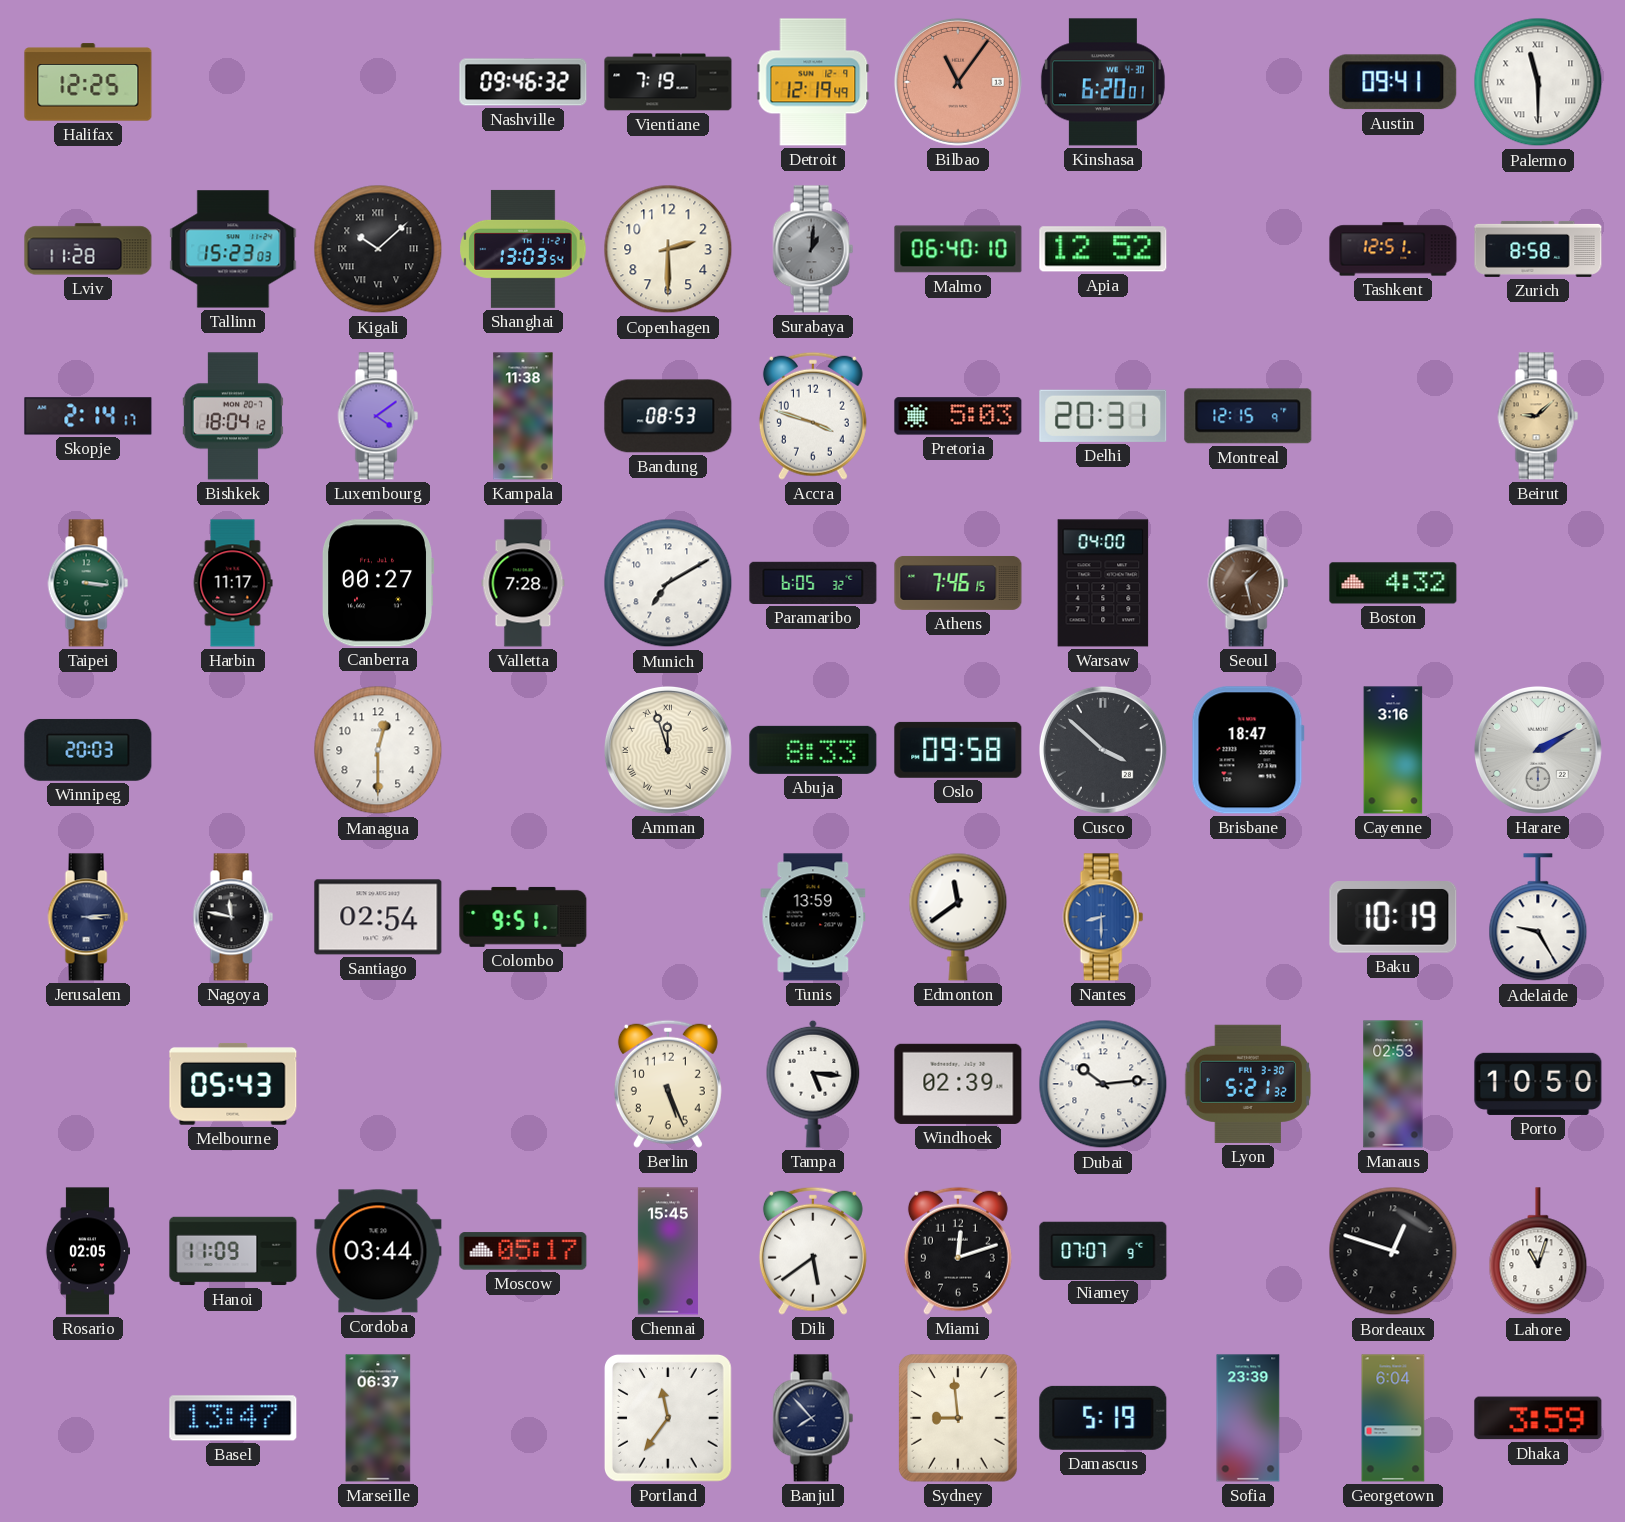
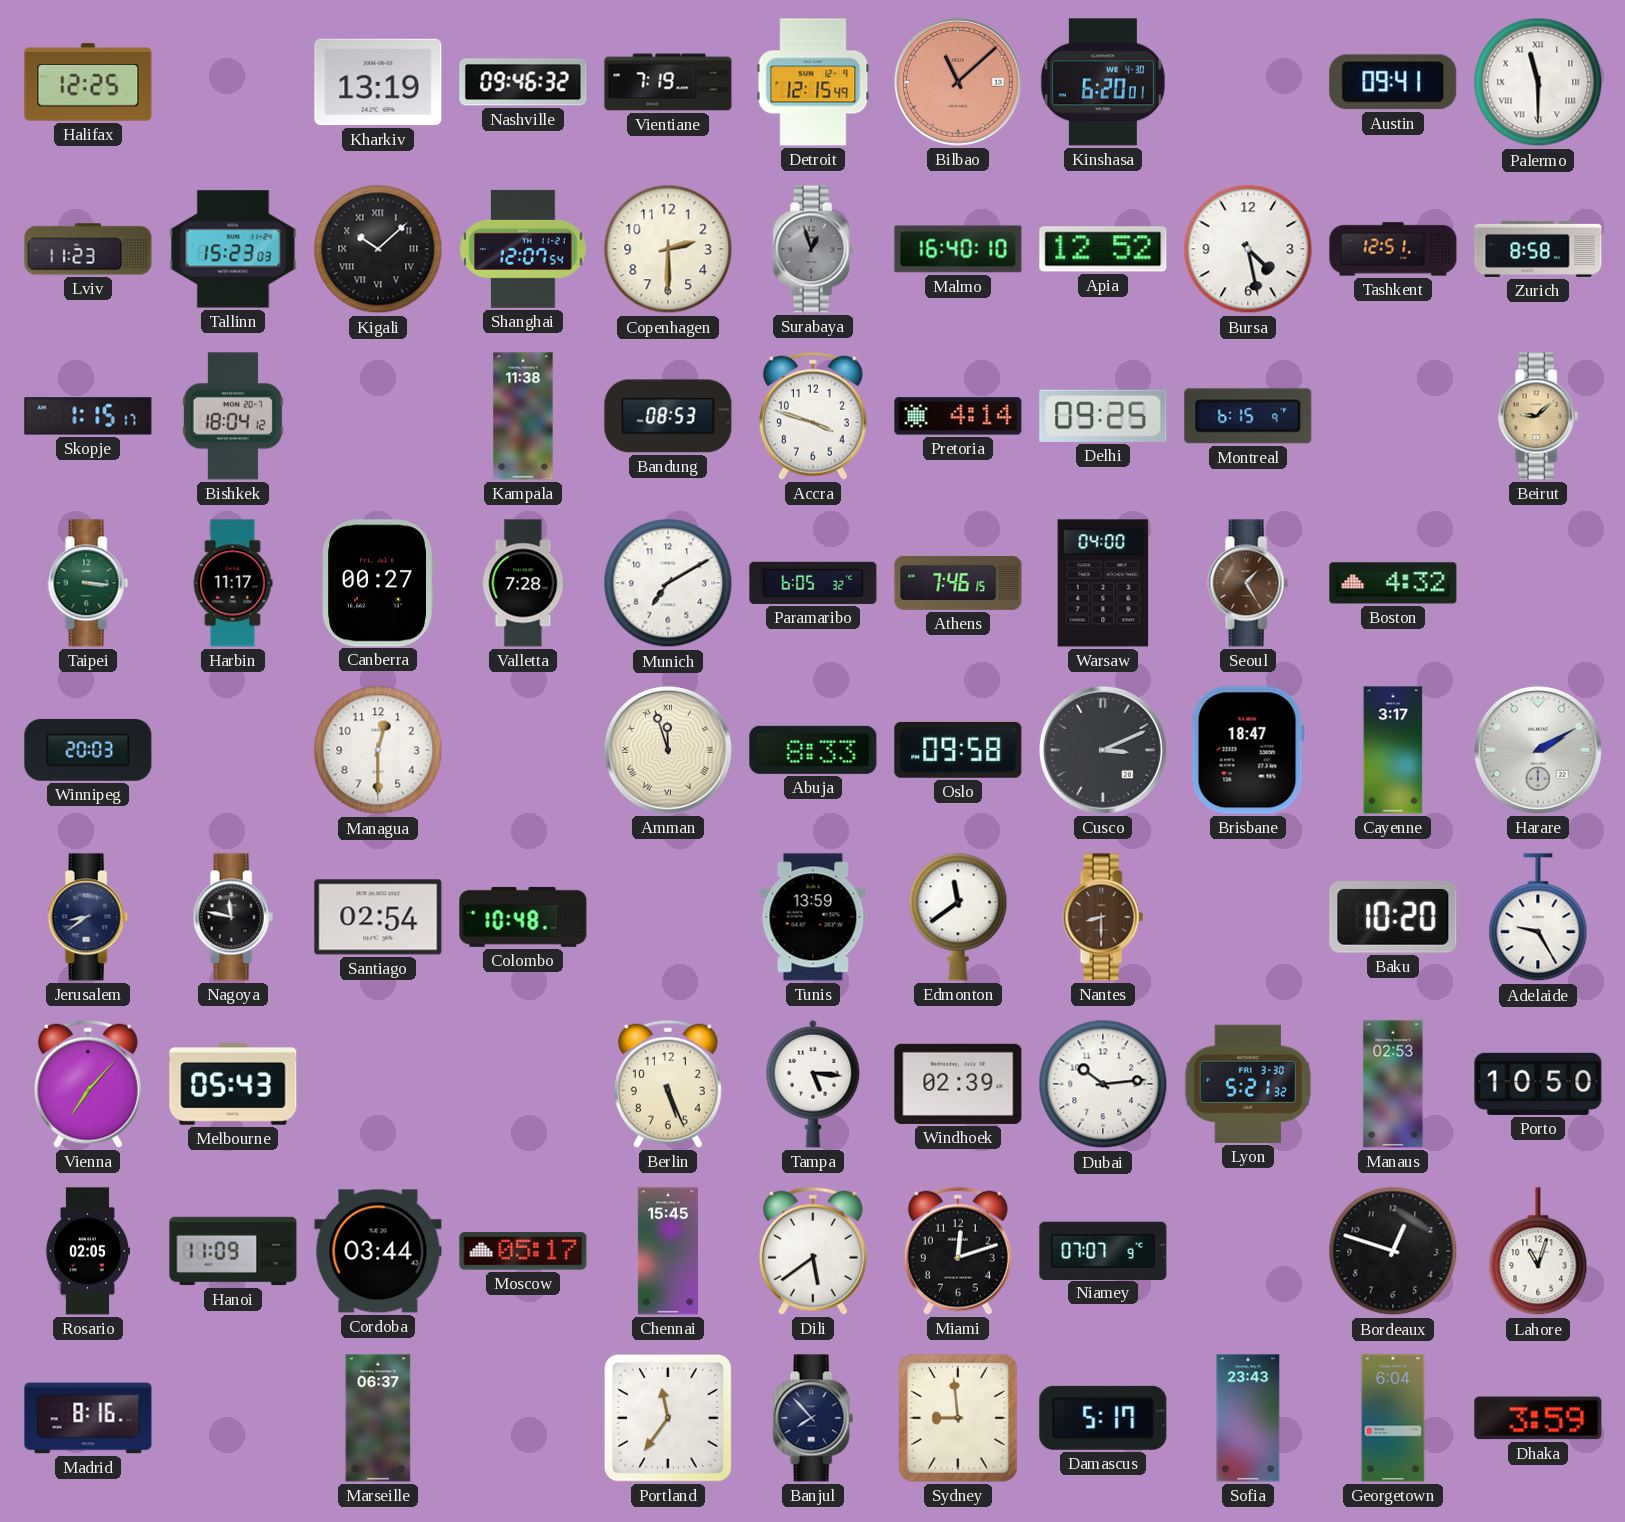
Kharkiv: none -> 13:19 (378, 82)
Detroit: 12:19 -> 12:15 (813, 82)
Bilbao: 11:06 -> 11:08 (958, 82)
Lviv: 11:28 -> 11:23 (88, 249)
Shanghai: 13:03 -> 12:07 (523, 249)
Surabaya: 1:01 -> 12:57 (813, 249)
Malmo: 06:40 -> 16:40 (958, 249)
Bursa: none -> 4:28 (1248, 249)
Skopje: 2:14 -> 1:15 (88, 416)
Luxembourg: 4:09 -> none (378, 416)
Pretoria: 5:03 -> 4:14 (958, 416)
Delhi: 20:31 -> 09:25 (1103, 416)
Montreal: 12:15 -> 6:15 (1248, 416)
Seoul: 1:28 -> 1:25 (1248, 583)
Cusco: 3:52 -> 3:11 (1103, 750)
Cayenne: 3:16 -> 3:17 (1393, 750)
Jerusalem: 3:14 -> 8:39 (88, 917)
Colombo: 9:51 -> 10:48 (523, 917)
Nantes dial: blue -> brown (1103, 917)
Baku: 10:19 -> 10:20 (1393, 918)
Vienna: none -> 7:07 (88, 1084)
Madrid: none -> 8:16 (88, 1418)
Basel: 13:47 -> none (233, 1418)
Damascus: 5:19 -> 5:17 (1103, 1418)
Sofia: 23:39 -> 23:43 (1248, 1418)
